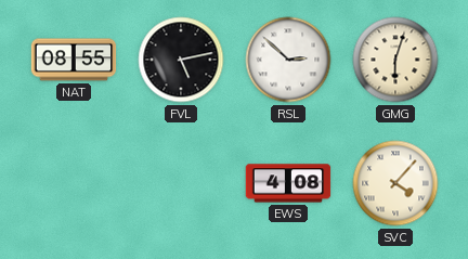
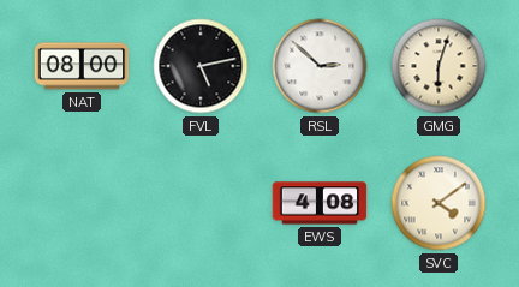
NAT: 08:55 -> 08:00 (82, 66)
SVC: 4:07 -> 4:09 (439, 203)
